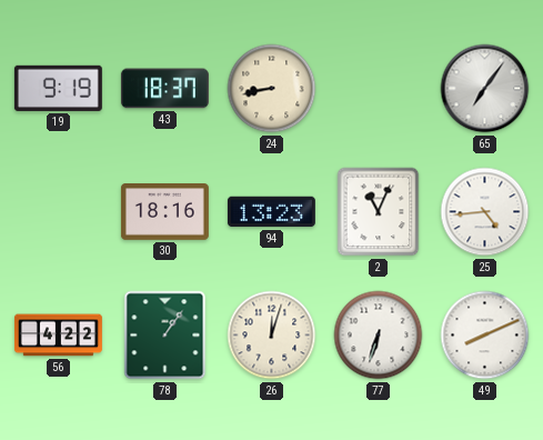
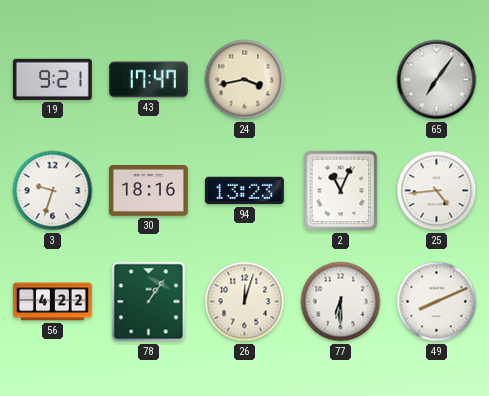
19: 9:19 -> 9:21 (52, 79)
43: 18:37 -> 17:47 (148, 80)
24: 8:43 -> 3:43 (245, 80)
3: none -> 9:33 (53, 191)
77: 6:33 -> 6:30 (341, 302)
